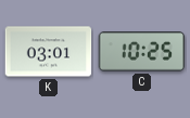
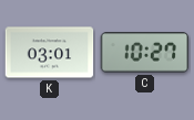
C: 10:25 -> 10:27 (145, 53)
